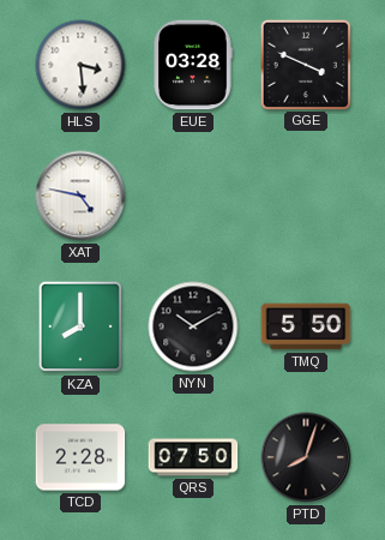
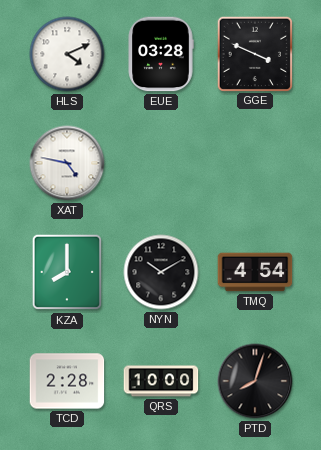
HLS: 3:29 -> 4:11 (67, 54)
TMQ: 5:50 -> 4:54 (255, 272)
QRS: 07:50 -> 10:00 (161, 381)
